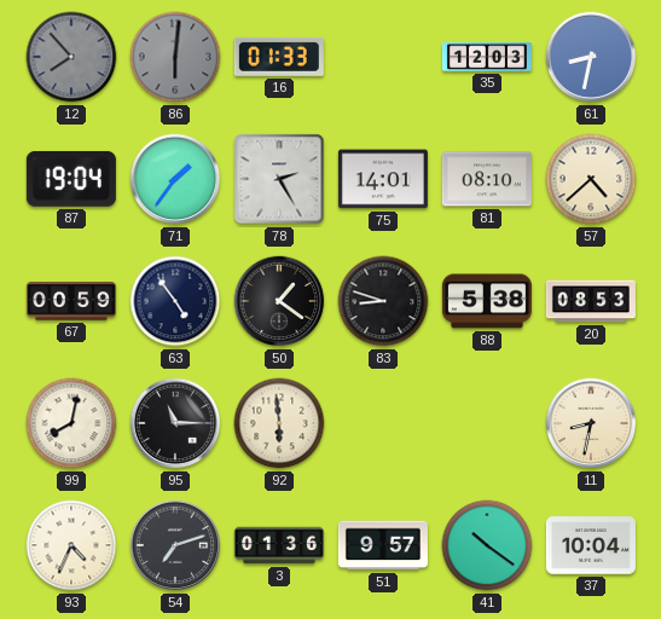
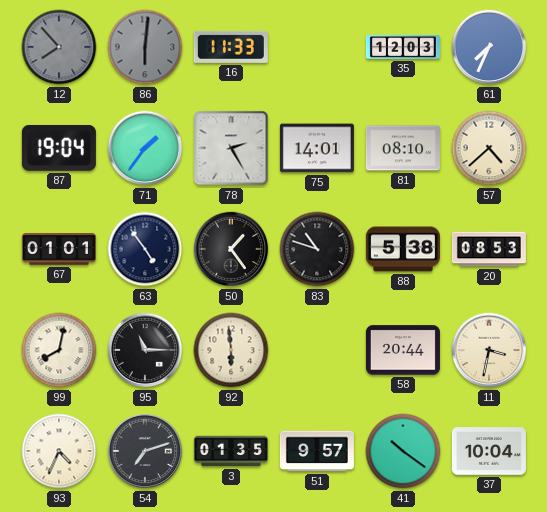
16: 01:33 -> 11:33 (231, 47)
61: 8:32 -> 7:34 (489, 47)
67: 00:59 -> 01:01 (59, 249)
50: 1:21 -> 1:24 (231, 249)
83: 8:48 -> 10:48 (317, 249)
58: none -> 20:44 (403, 350)
11: 8:32 -> 3:32 (489, 350)
3: 01:36 -> 01:35 (231, 451)
